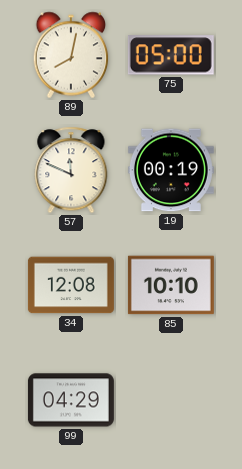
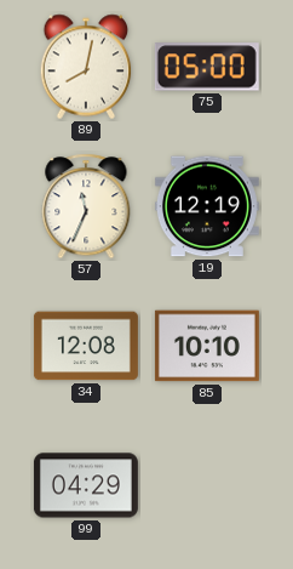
57: 11:49 -> 11:34 (86, 206)
19: 00:19 -> 12:19 (207, 206)
